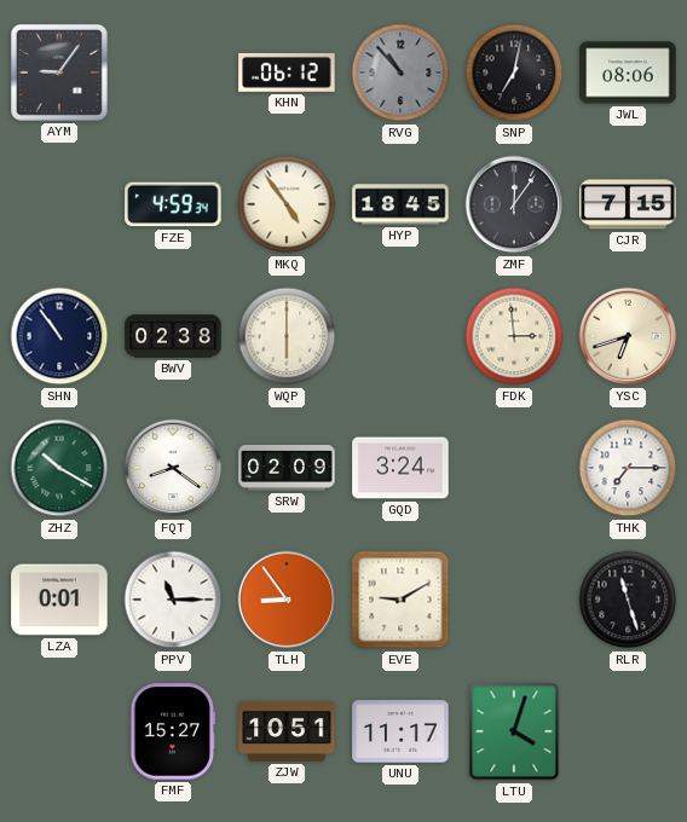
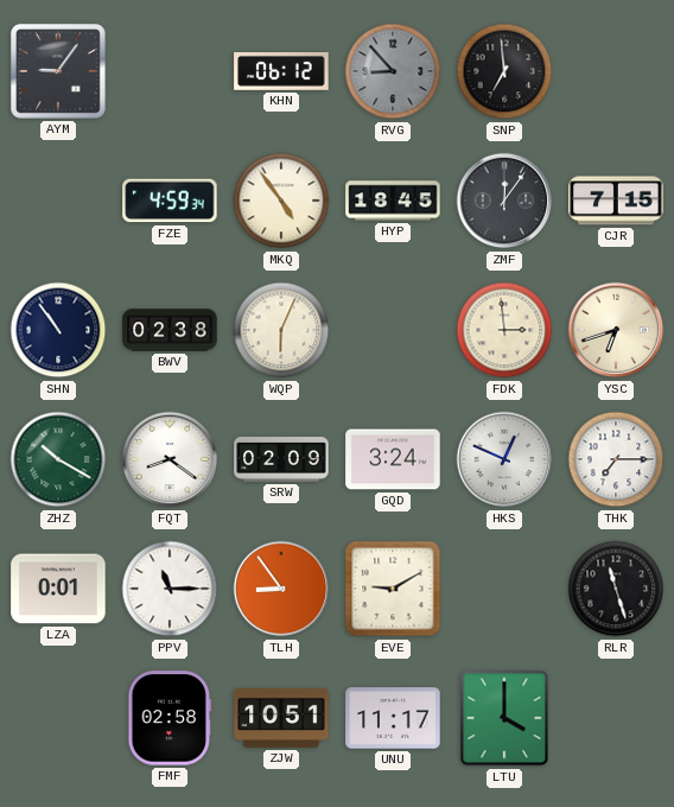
RVG: 10:53 -> 8:53 (393, 71)
SNP: 7:02 -> 6:59 (504, 71)
JWL: 08:06 -> none (628, 73)
WQP: 6:00 -> 6:04 (281, 330)
HKS: none -> 12:49 (504, 459)
FMF: 15:27 -> 02:58 (170, 718)
LTU: 4:03 -> 4:00 (504, 718)
